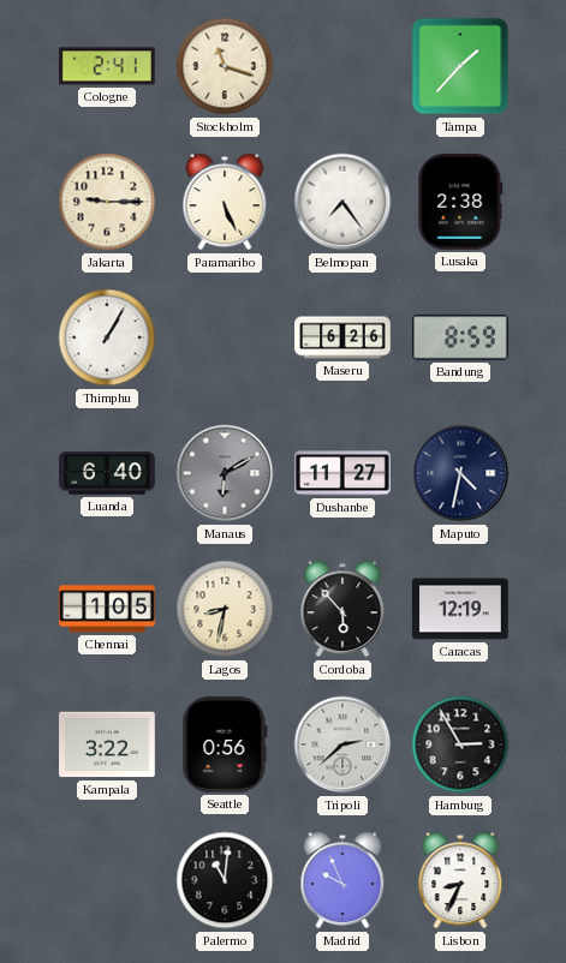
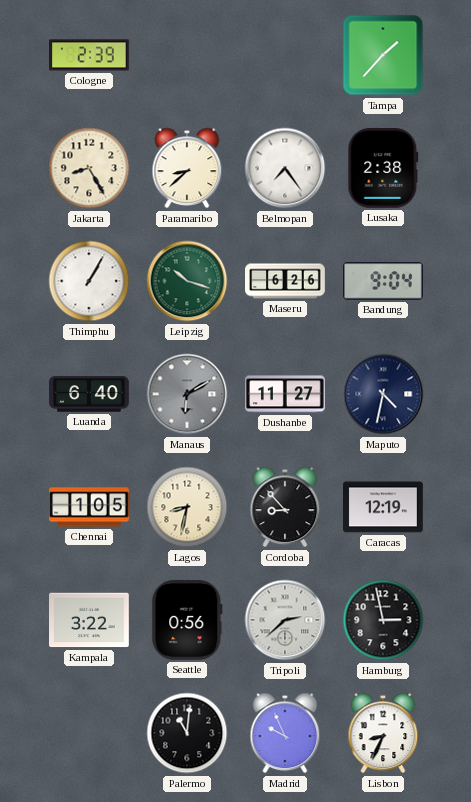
Cologne: 2:41 -> 2:39 (90, 55)
Stockholm: 11:18 -> none (225, 66)
Jakarta: 9:15 -> 8:25 (89, 168)
Paramaribo: 5:26 -> 8:38 (187, 168)
Leipzig: none -> 10:18 (187, 281)
Bandung: 8:59 -> 9:04 (384, 281)
Cordoba: 5:53 -> 8:53 (285, 507)
Hamburg: 2:55 -> 2:58 (383, 620)
